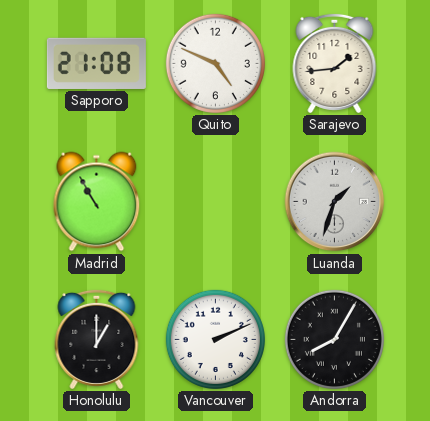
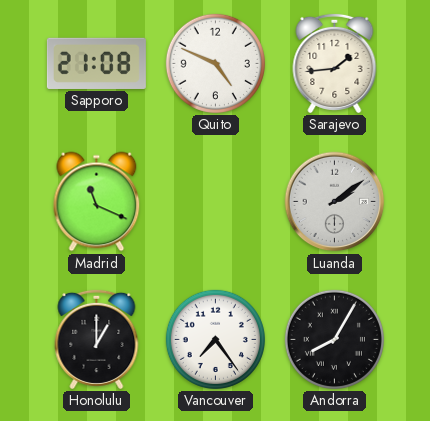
Madrid: 10:55 -> 11:19 (97, 202)
Luanda: 1:33 -> 2:09 (335, 202)
Vancouver: 2:11 -> 7:24 (215, 339)
